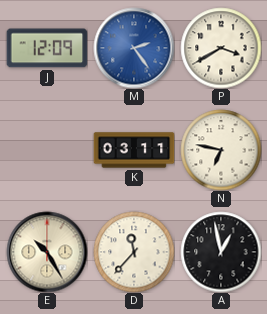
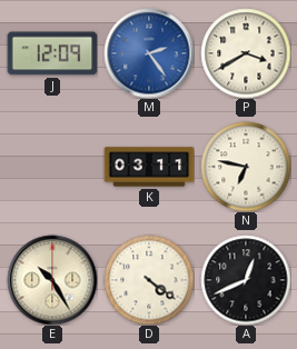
D: 11:37 -> 4:21 (149, 280)
A: 12:58 -> 12:41 (246, 280)
